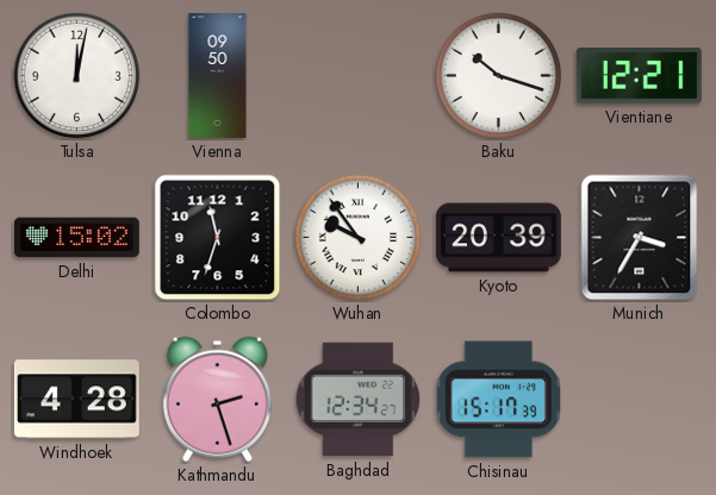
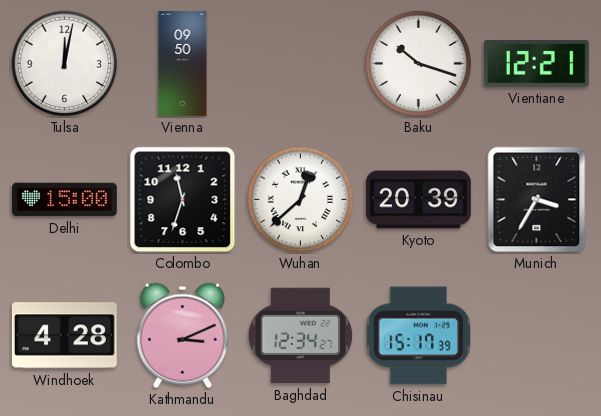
Delhi: 15:02 -> 15:00 (64, 200)
Wuhan: 9:54 -> 12:38 (301, 200)
Kathmandu: 2:27 -> 3:11 (182, 335)
